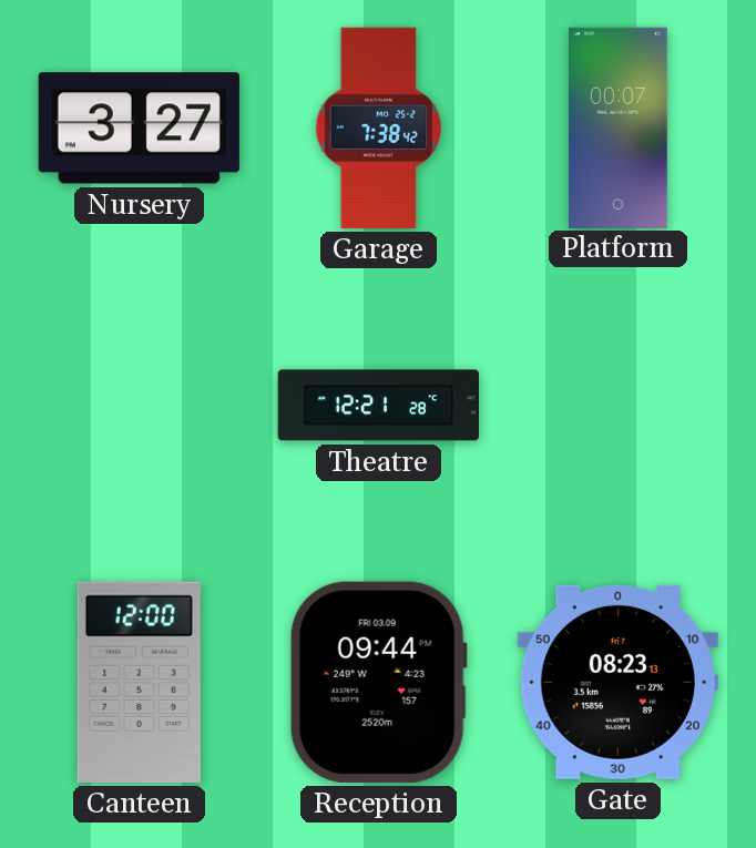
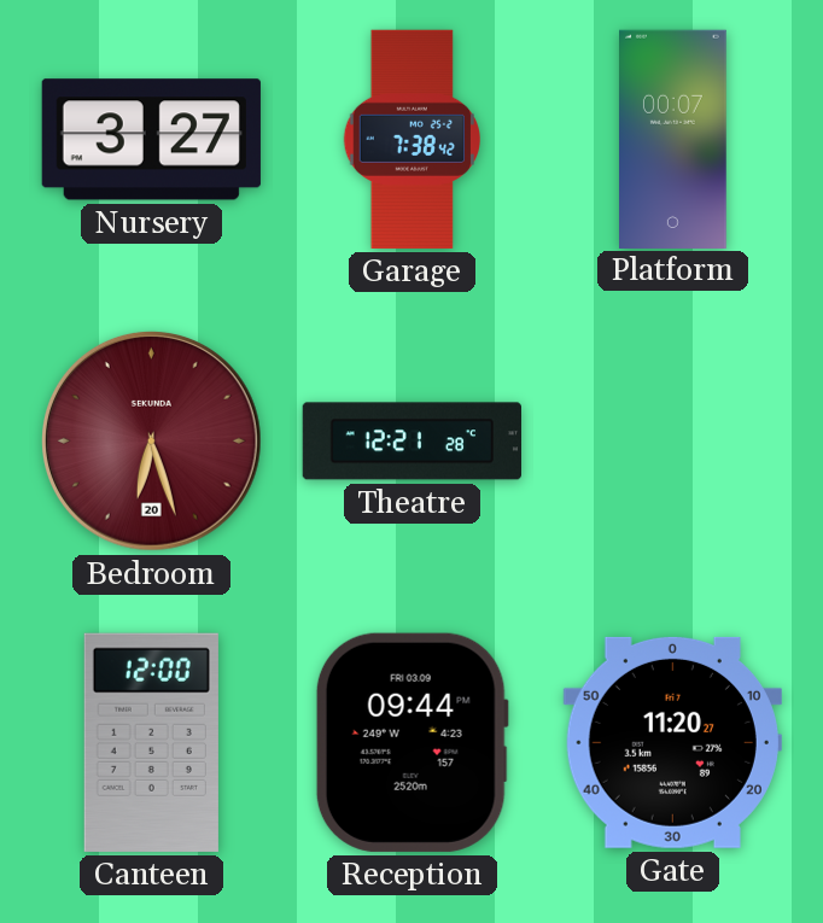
Bedroom: none -> 6:27 (151, 440)
Gate: 08:23 -> 11:20 (672, 742)
